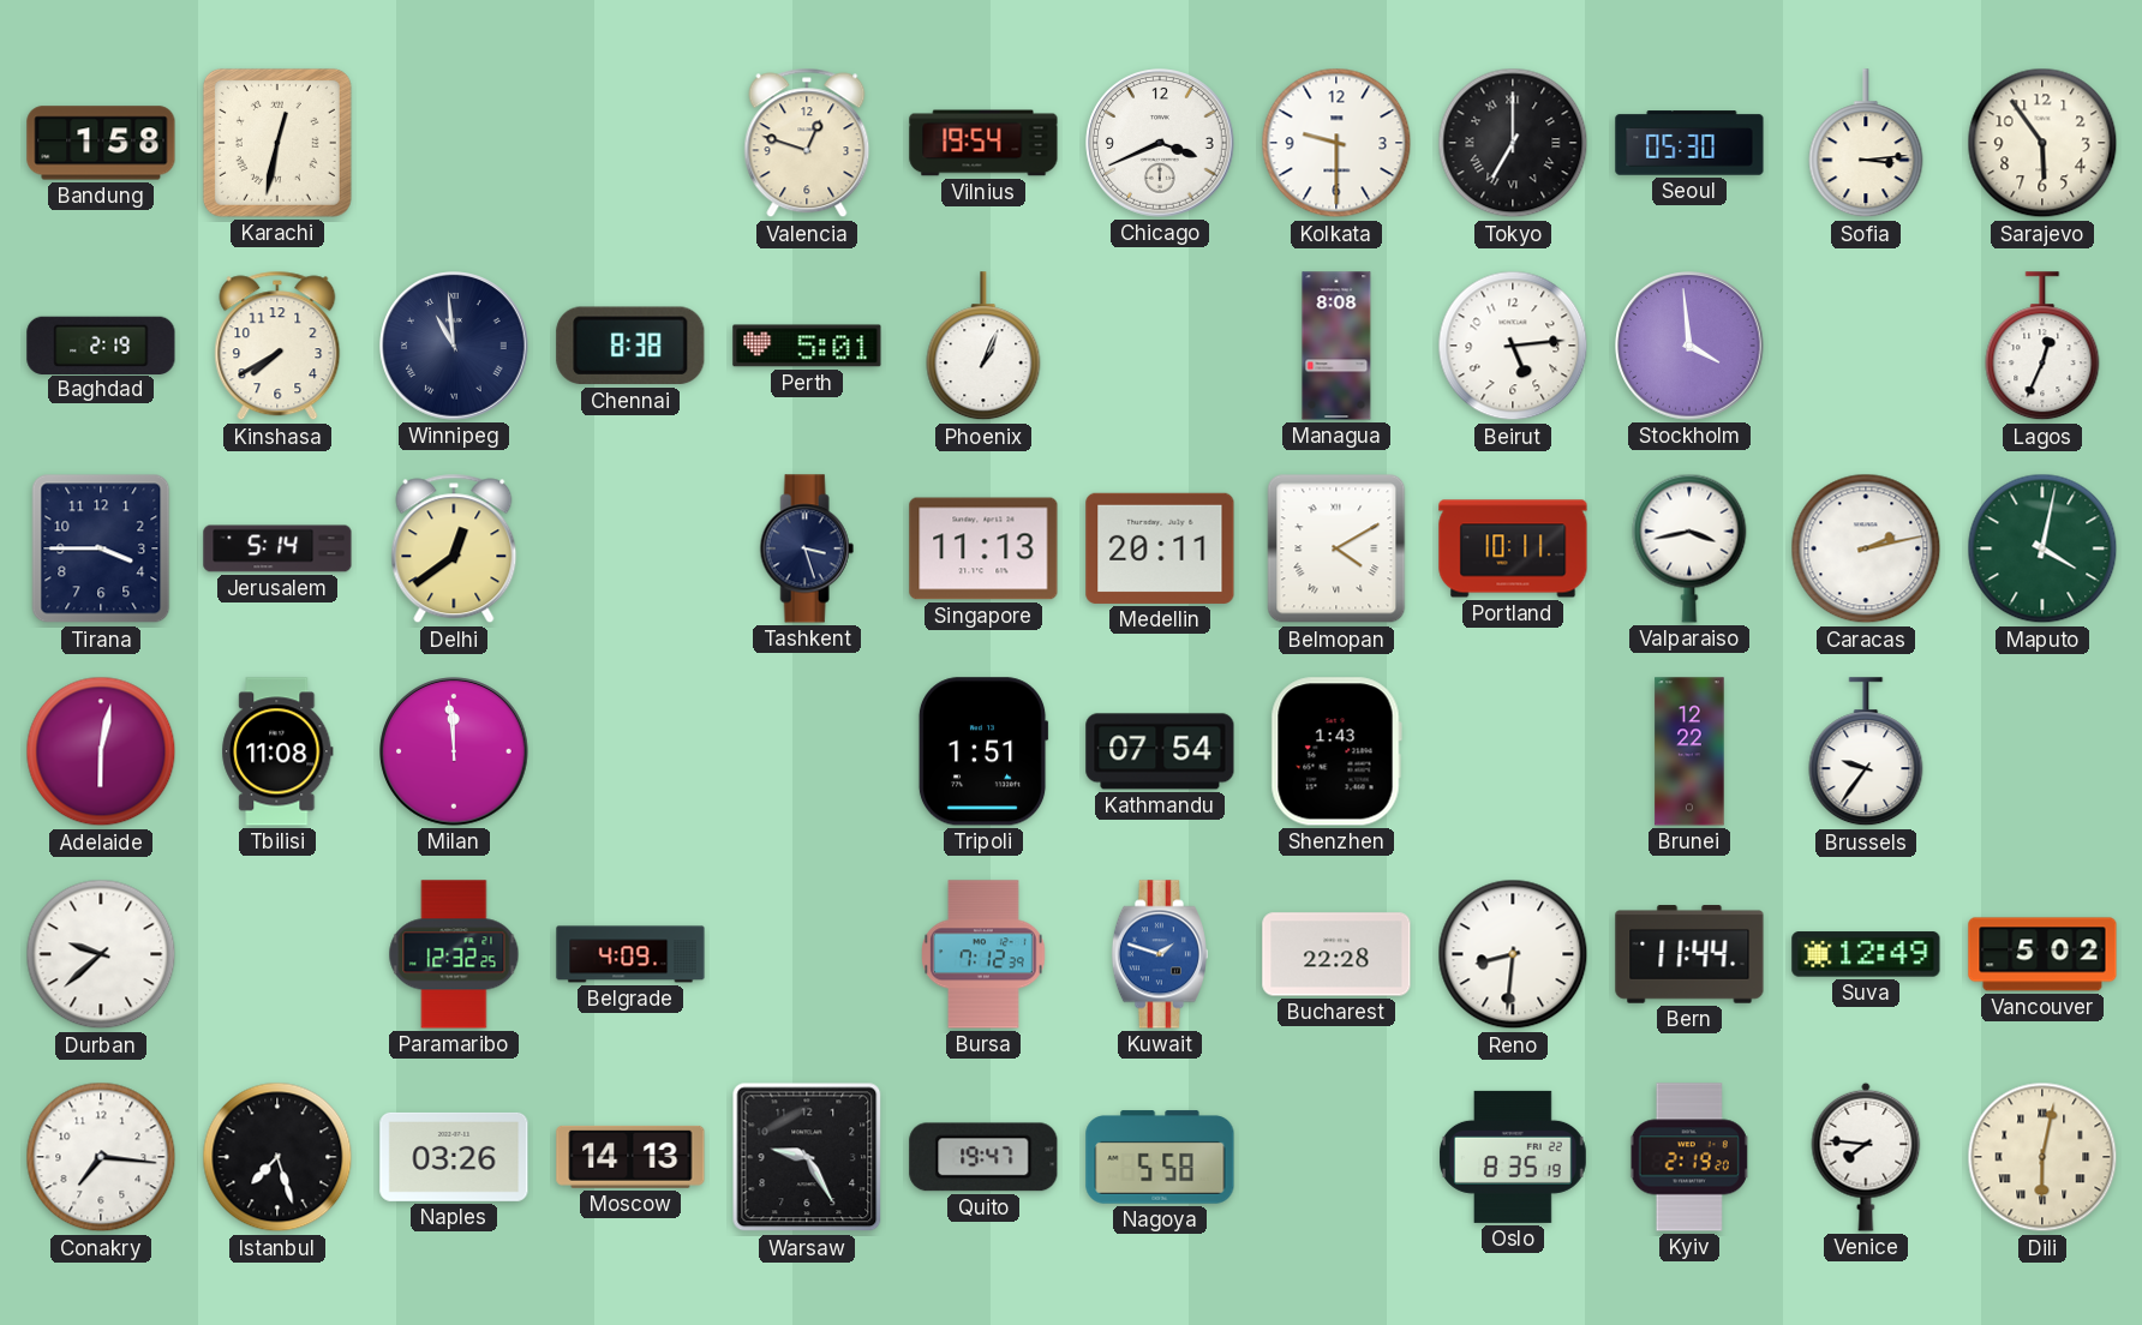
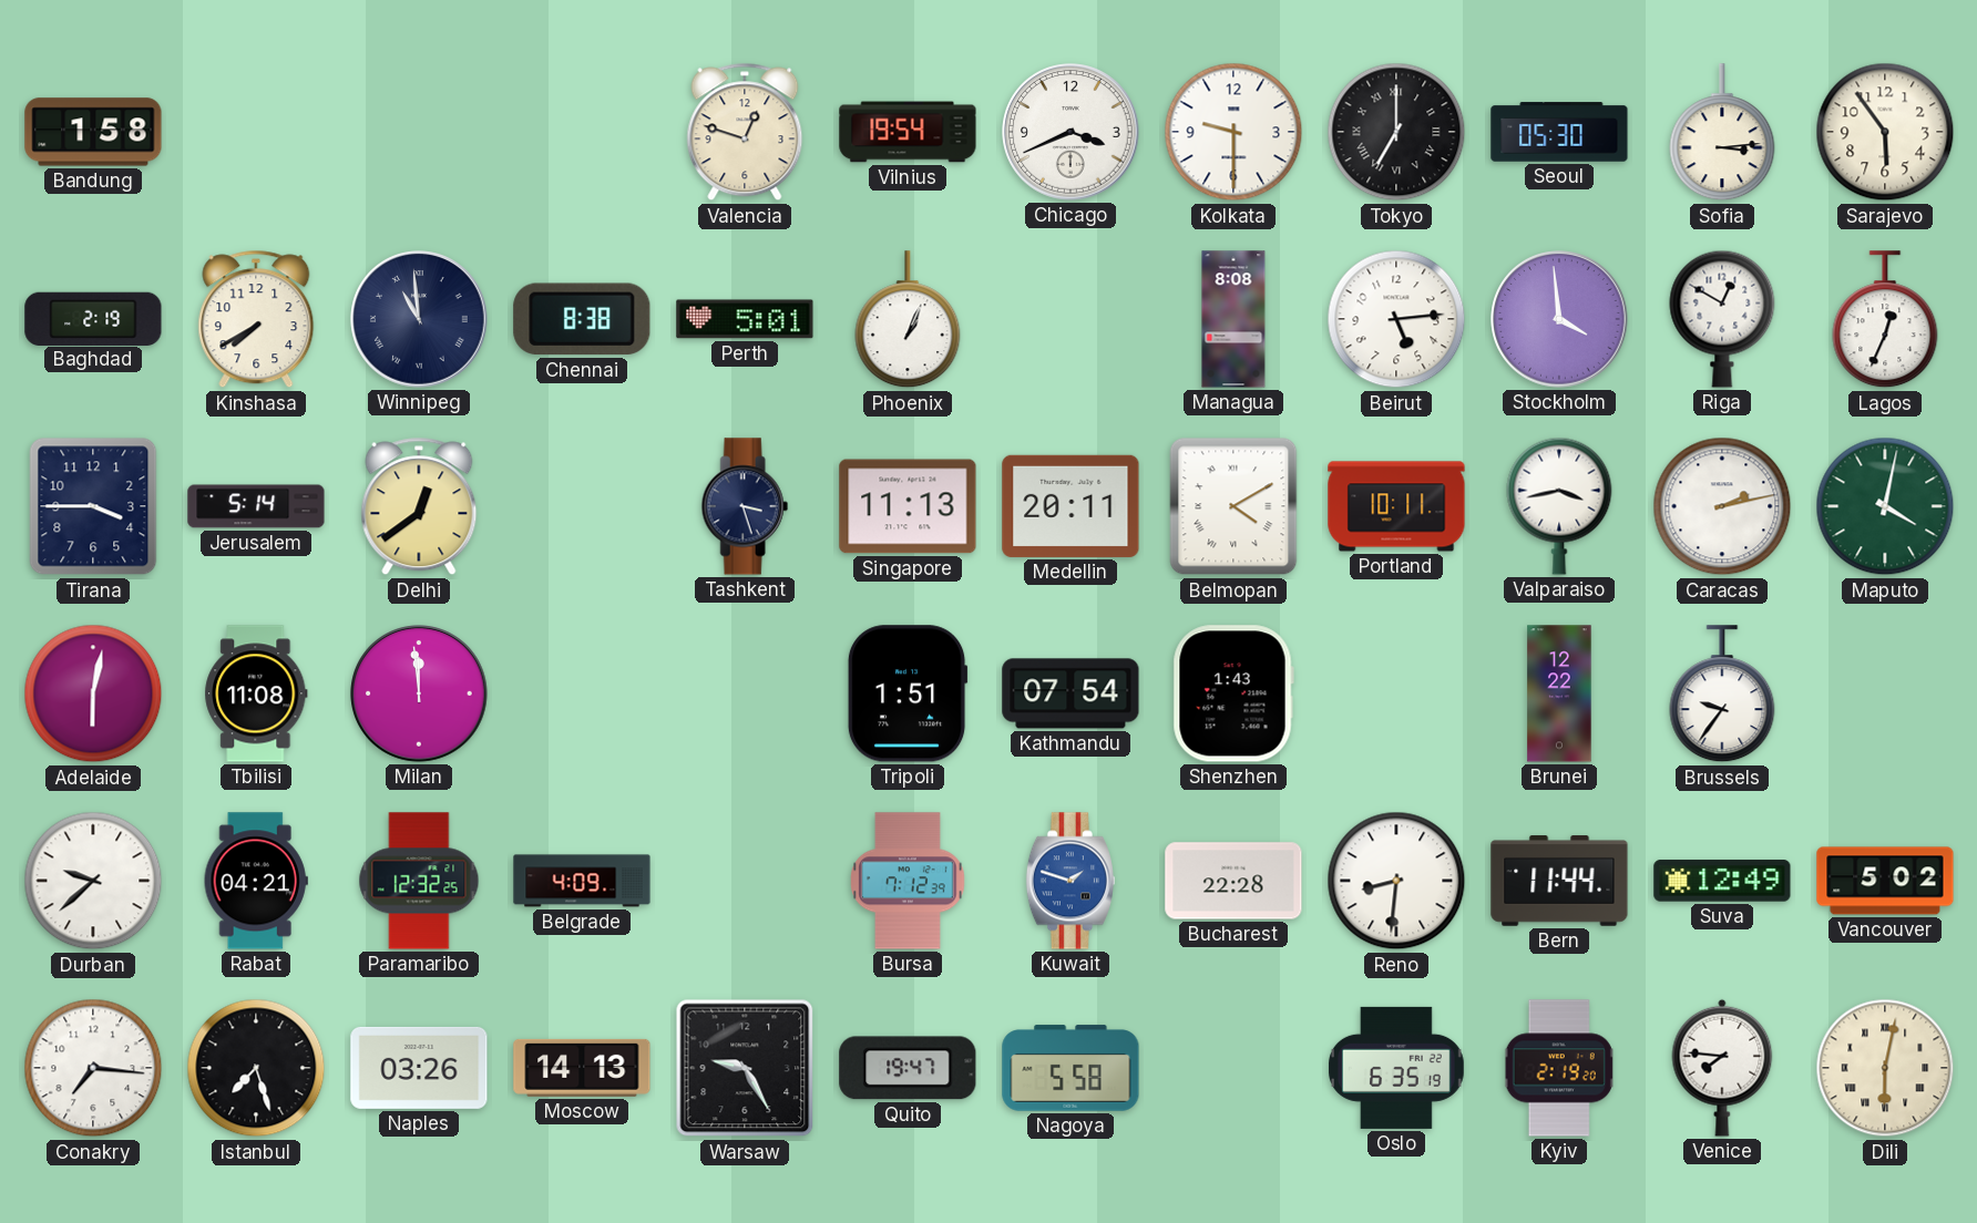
Karachi: 12:32 -> none (277, 143)
Riga: none -> 12:50 (1722, 319)
Rabat: none -> 04:21 (256, 881)
Oslo: 8:35 -> 6:35 (1397, 1068)
